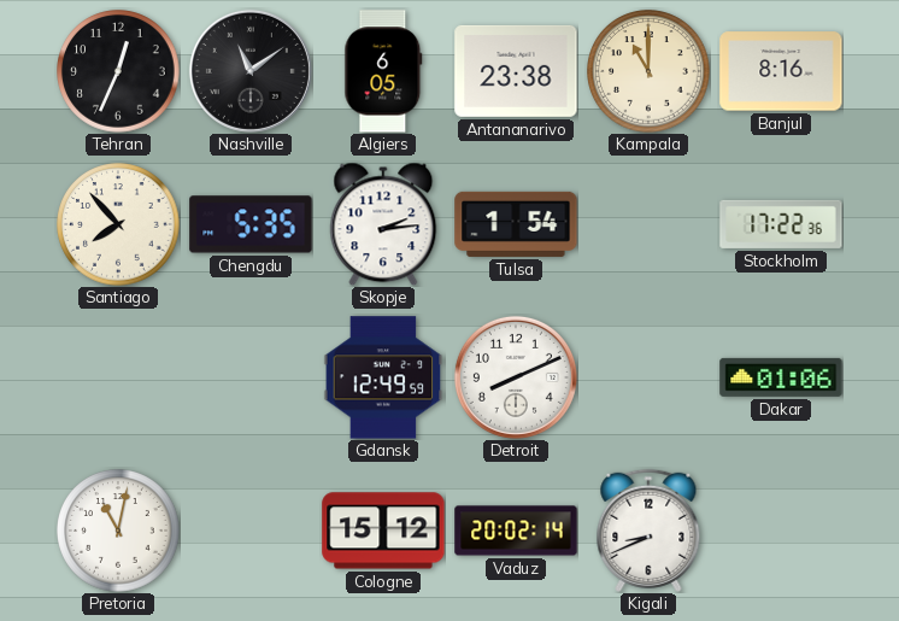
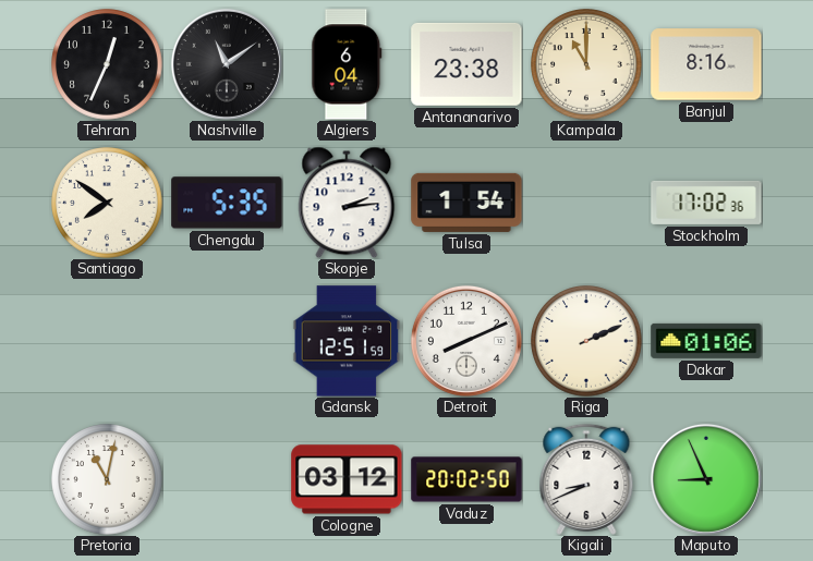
Algiers: 6:05 -> 6:04 (347, 64)
Santiago: 7:53 -> 7:51 (107, 203)
Stockholm: 17:22 -> 17:02 (706, 203)
Gdansk: 12:49 -> 12:51 (347, 341)
Riga: none -> 2:11 (586, 341)
Cologne: 15:12 -> 03:12 (347, 479)
Vaduz: 20:02:14 -> 20:02:50 (466, 479)
Maputo: none -> 8:56 (706, 479)
